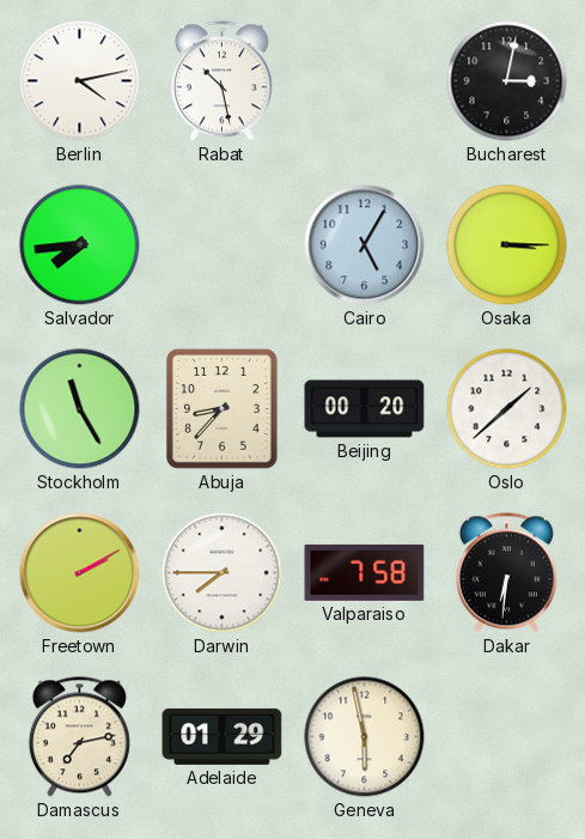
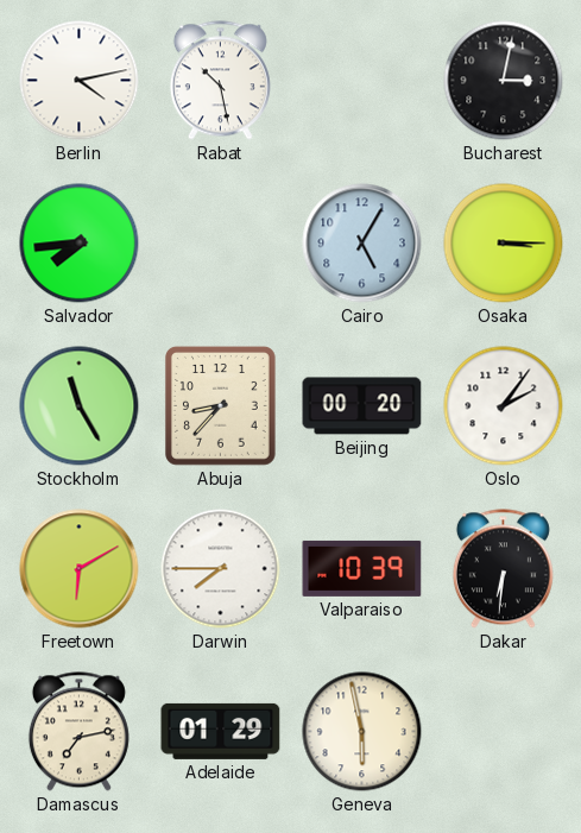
Oslo: 1:38 -> 2:06 (504, 406)
Freetown: 2:10 -> 6:10 (80, 569)
Valparaiso: 7:58 -> 10:39 (362, 568)
